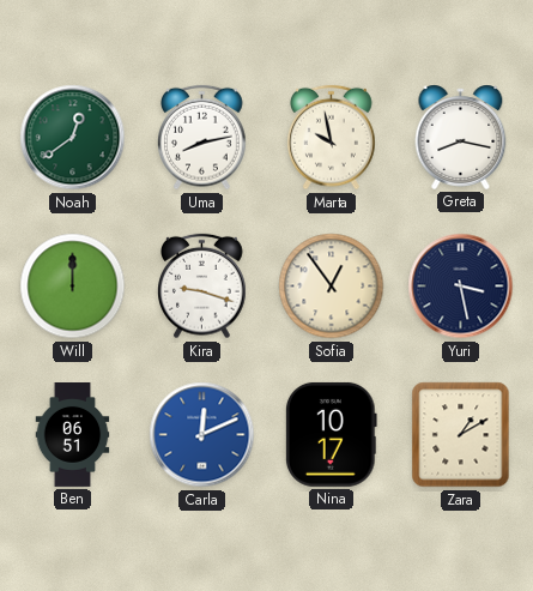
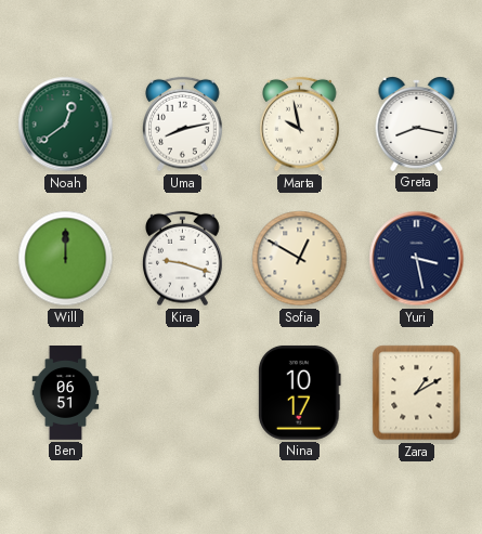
Sofia: 12:54 -> 12:50 (300, 259)
Carla: 12:11 -> none (202, 435)
